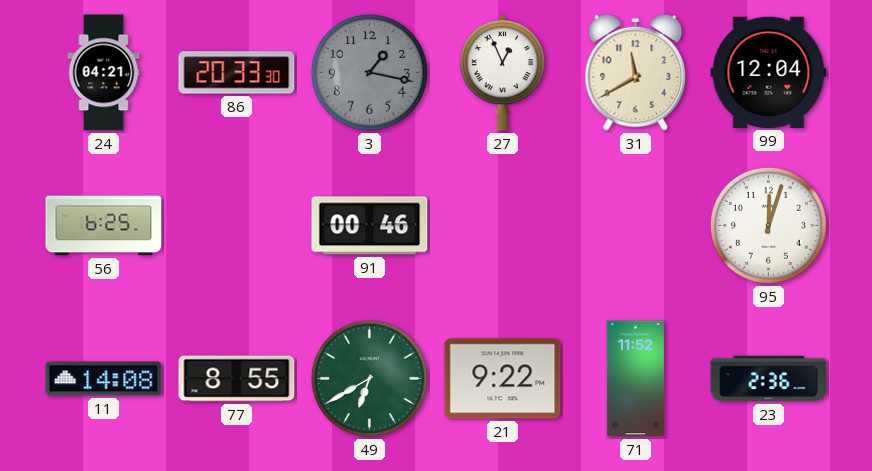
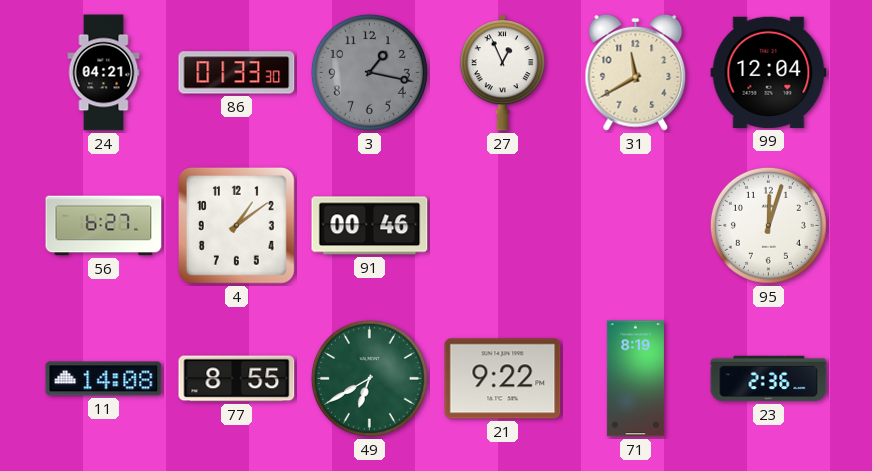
86: 20:33 -> 01:33 (237, 73)
56: 6:25 -> 6:27 (104, 226)
4: none -> 1:09 (236, 225)
71: 11:52 -> 8:19 (635, 379)
